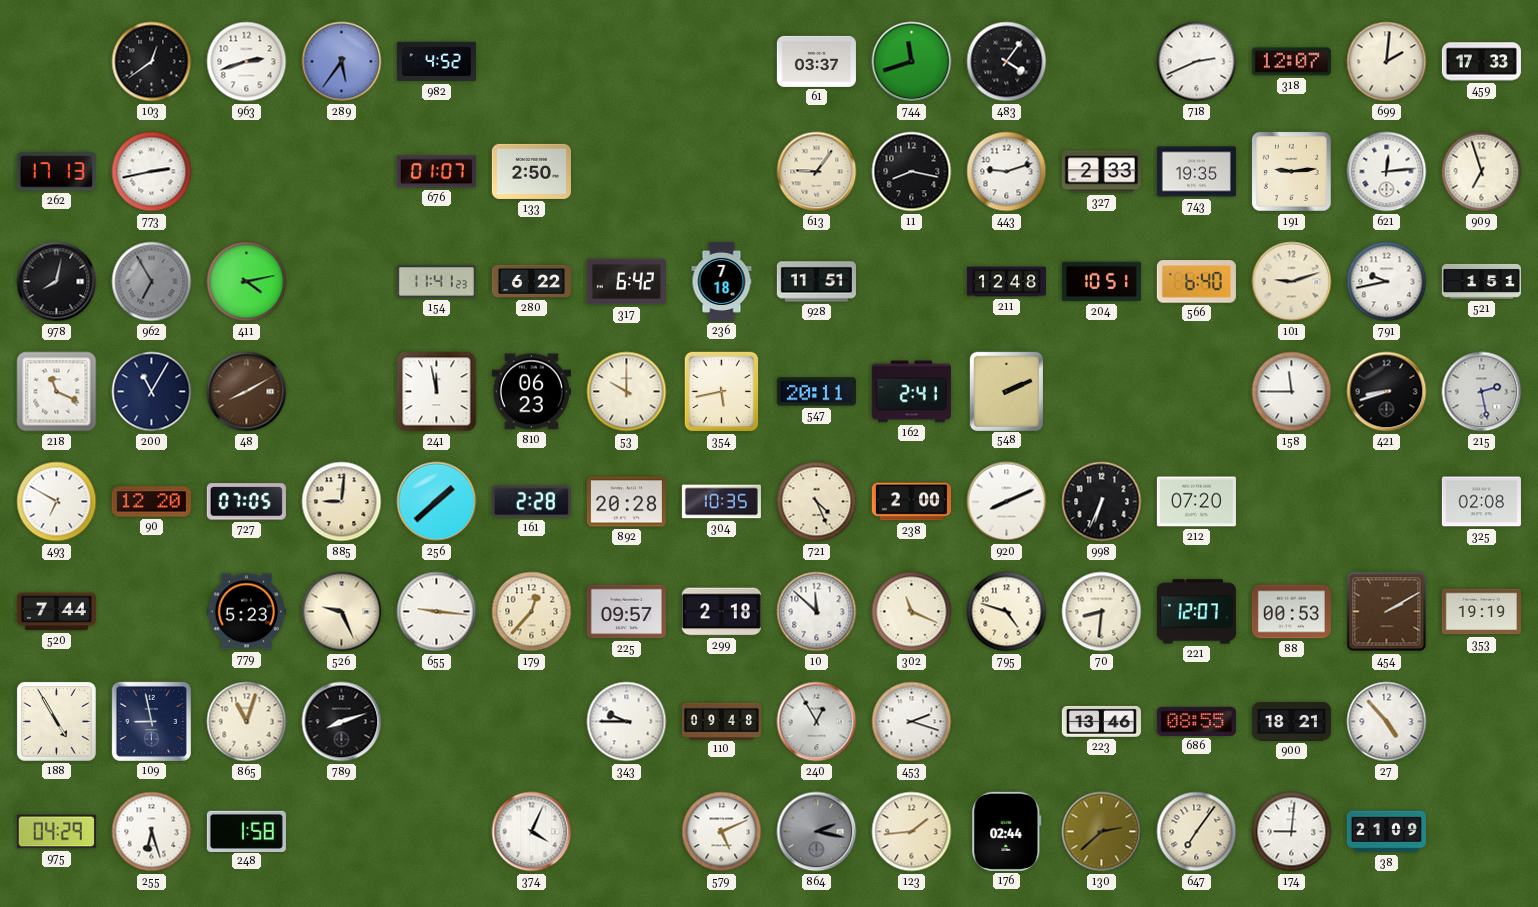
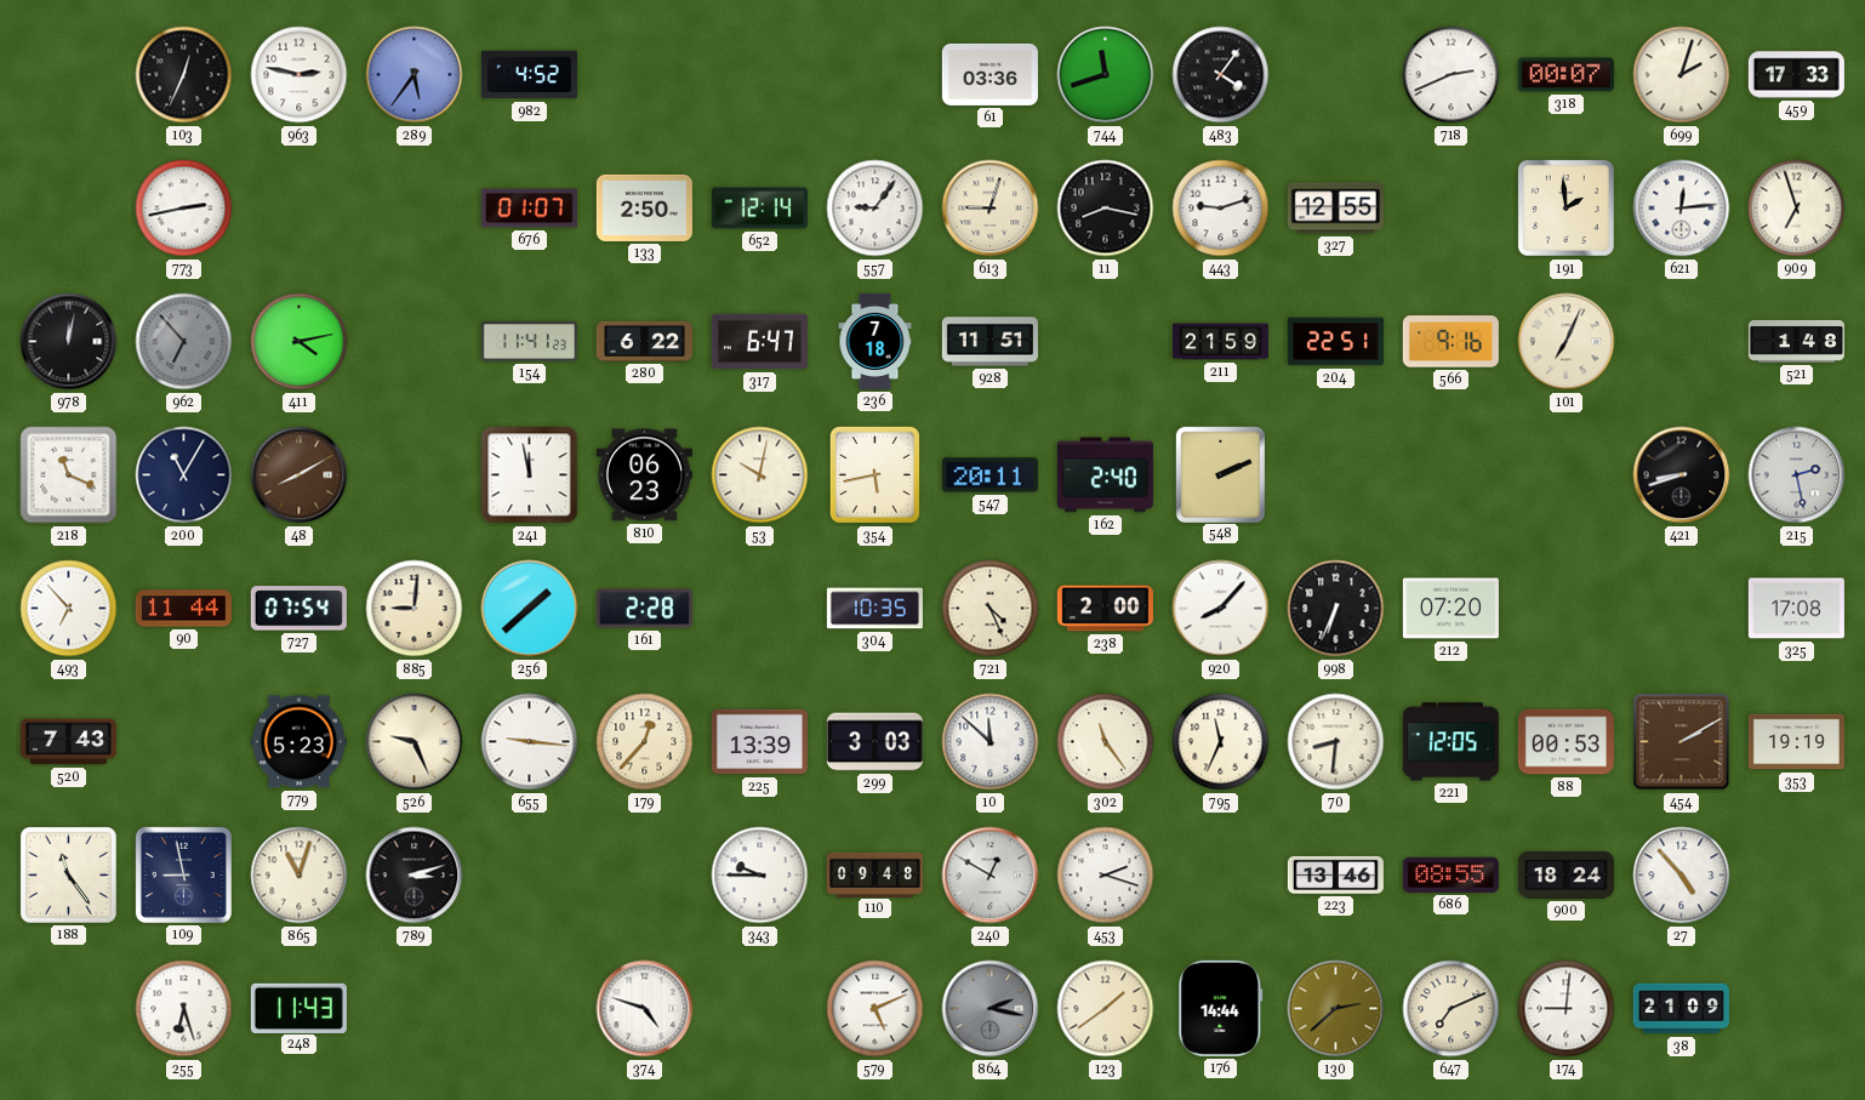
103: 12:39 -> 12:34 (184, 75)
963: 2:42 -> 2:47 (300, 75)
61: 03:37 -> 03:36 (989, 74)
318: 12:07 -> 00:07 (1565, 75)
699: 2:01 -> 2:03 (1682, 75)
262: 17:13 -> none (56, 172)
652: none -> 12:14 (759, 209)
557: none -> 9:06 (876, 209)
613: 9:06 -> 9:03 (991, 209)
327: 2:33 -> 12:55 (1335, 209)
743: 19:35 -> none (1196, 172)
191: 9:14 -> 1:59 (1565, 207)
978: 8:02 -> 12:02 (69, 342)
962: 6:55 -> 6:53 (184, 342)
317: 6:42 -> 6:47 (759, 342)
211: 12:48 -> 21:59 (1220, 342)
204: 10:51 -> 22:51 (1335, 342)
566: 6:40 -> 9:16 (1450, 342)
101: 9:12 -> 7:04 (1567, 342)
791: 9:43 -> none (1387, 282)
521: 1:51 -> 1:48 (1796, 341)
53: 10:00 -> 10:02 (760, 475)
162: 2:41 -> 2:40 (1105, 475)
158: 11:45 -> none (1292, 392)
493: 6:50 -> 6:53 (69, 609)
90: 12:20 -> 11:44 (183, 609)
727: 07:05 -> 07:54 (298, 609)
892: 20:28 -> none (626, 502)
920: 8:11 -> 8:07 (1221, 609)
325: 02:08 -> 17:08 (1796, 609)
520: 7:44 -> 7:43 (68, 742)
225: 09:57 -> 13:39 (759, 742)
299: 2:18 -> 3:03 (874, 742)
302: 11:19 -> 11:24 (1106, 742)
795: 4:48 -> 11:34 (1221, 742)
221: 12:07 -> 12:05 (1450, 742)
188: 4:55 -> 11:24 (68, 874)
789: 8:12 -> 3:12 (415, 876)
240: 12:55 -> 12:50 (991, 876)
900: 18:21 -> 18:24 (1565, 874)
975: 04:29 -> none (56, 832)
248: 1:58 -> 11:43 (298, 1008)
374: 4:04 -> 4:48 (645, 1009)
123: 1:44 -> 1:39 (1106, 1009)
176: 02:44 -> 14:44 (1221, 1008)
647: 7:06 -> 7:11 (1451, 1009)
